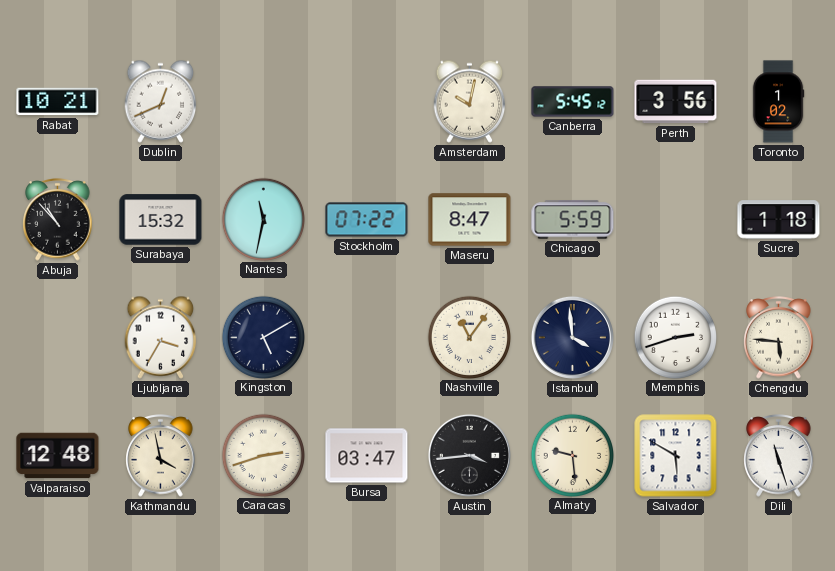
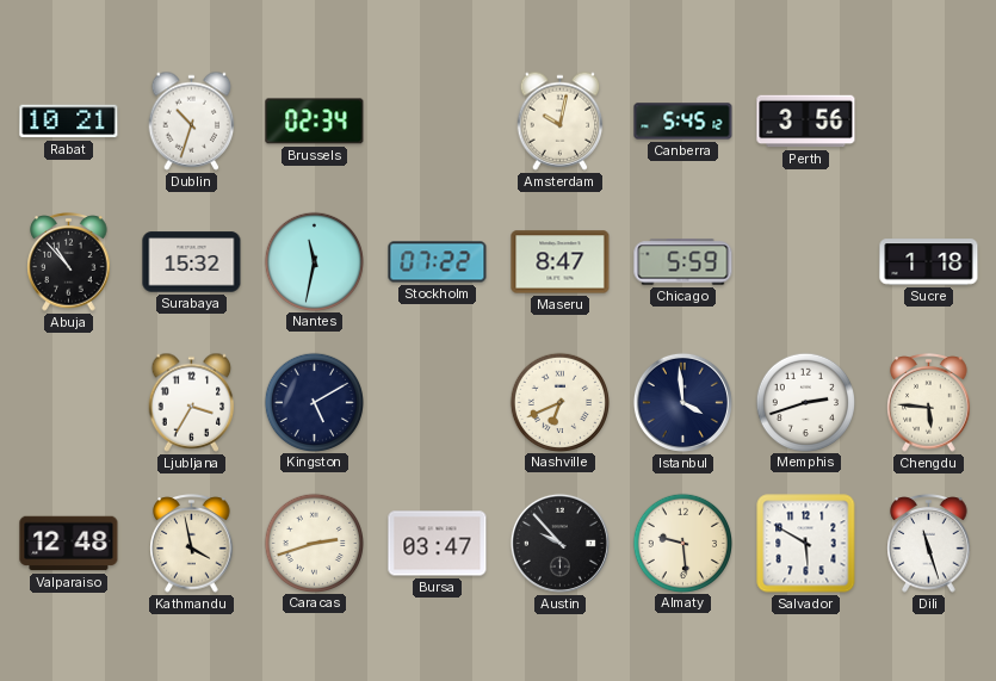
Dublin: 12:41 -> 10:33 (192, 120)
Brussels: none -> 02:34 (315, 122)
Toronto: 1:02 -> none (778, 102)
Nashville: 11:06 -> 6:41 (559, 402)
Austin: 3:44 -> 9:53 (559, 543)
